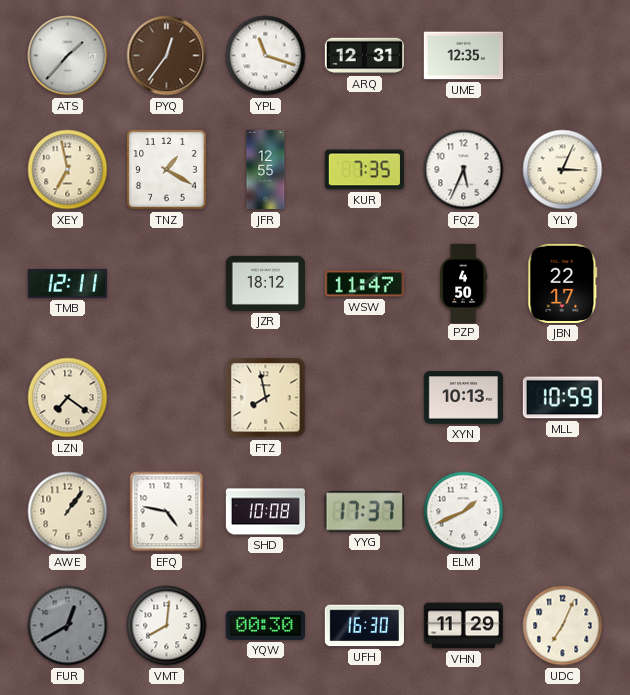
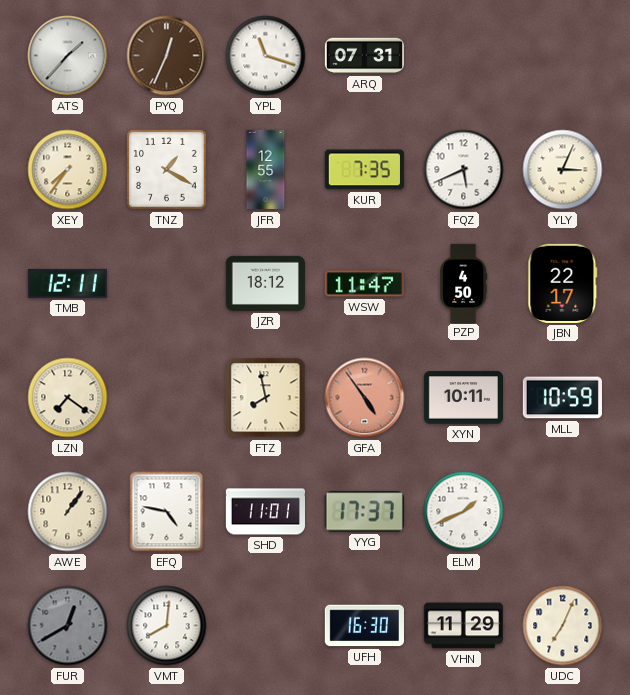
PYQ: 12:36 -> 12:34 (167, 56)
ARQ: 12:31 -> 07:31 (364, 56)
UME: 12:35 -> none (463, 56)
XEY: 6:58 -> 7:36 (68, 170)
FQZ: 5:34 -> 5:41 (464, 170)
GFA: none -> 4:54 (365, 398)
XYN: 10:13 -> 10:11 (463, 398)
SHD: 10:08 -> 11:01 (265, 512)
YQW: 00:30 -> none (265, 625)
